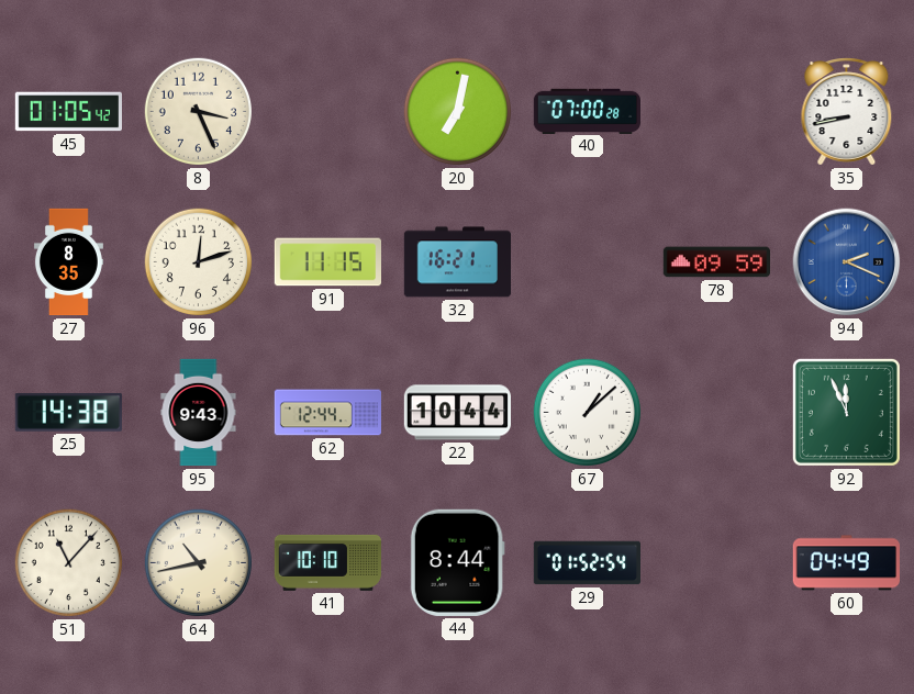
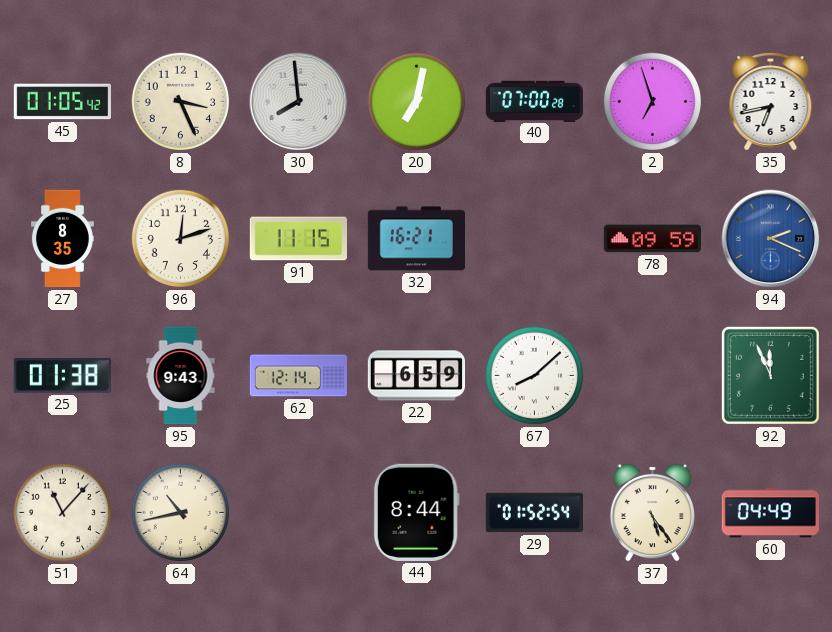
30: none -> 7:59 (299, 102)
2: none -> 6:57 (653, 102)
35: 8:43 -> 6:43 (771, 102)
25: 14:38 -> 01:38 (62, 375)
62: 12:44 -> 12:14 (299, 376)
22: 10:44 -> 6:59 (416, 376)
67: 1:08 -> 8:08 (535, 376)
41: 10:10 -> none (327, 562)
37: none -> 5:24 (652, 512)
